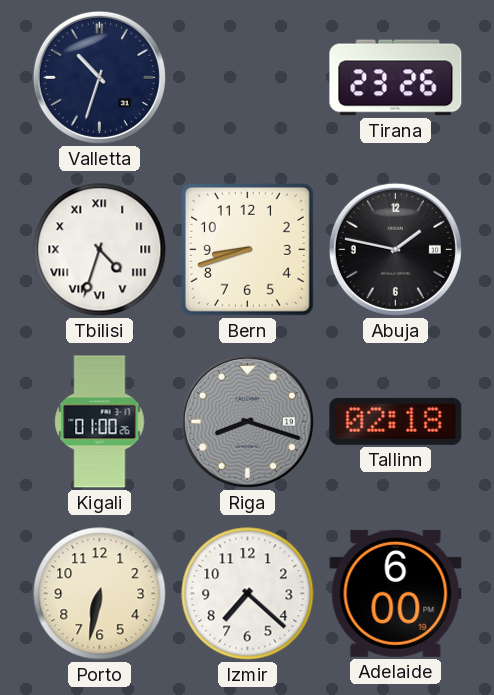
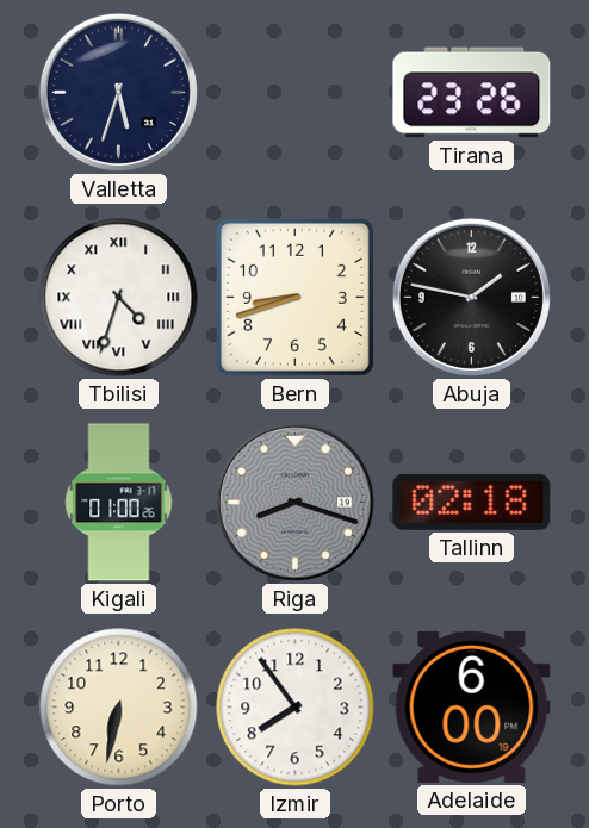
Valletta: 10:33 -> 5:33 (118, 92)
Izmir: 7:22 -> 7:54 (296, 708)
